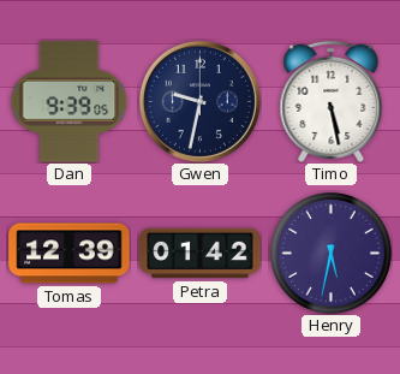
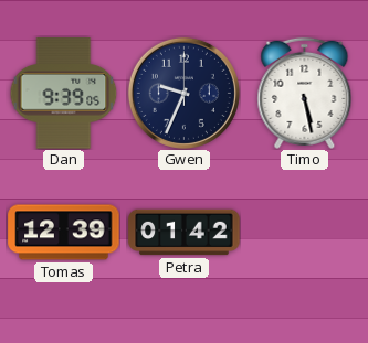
Gwen: 9:32 -> 9:34 (183, 93)
Henry: 5:32 -> none (332, 254)
